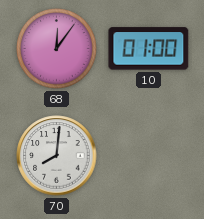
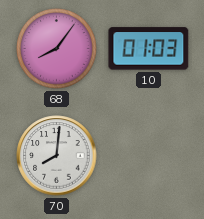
68: 12:06 -> 8:06 (57, 49)
10: 01:00 -> 01:03 (149, 49)
